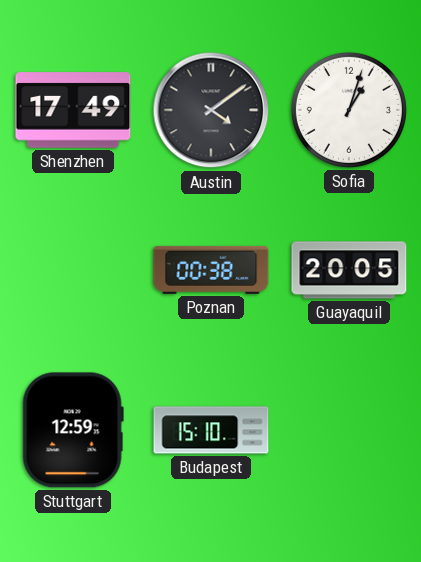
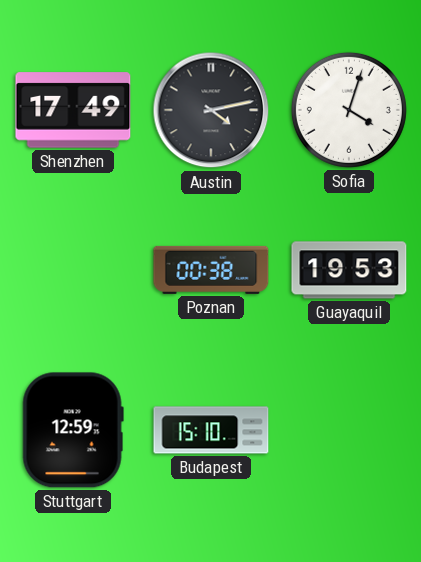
Austin: 4:09 -> 4:13 (211, 110)
Sofia: 1:03 -> 4:03 (349, 110)
Guayaquil: 20:05 -> 19:53 (349, 270)
